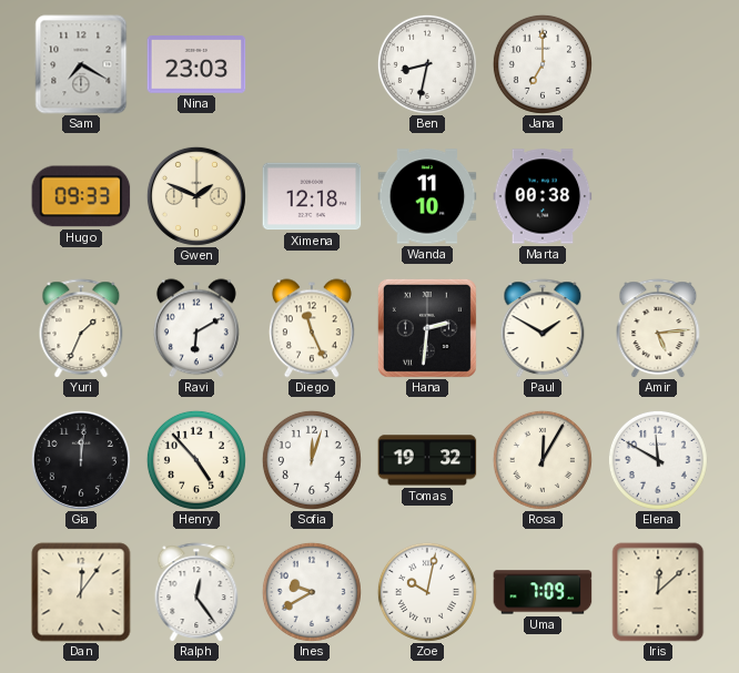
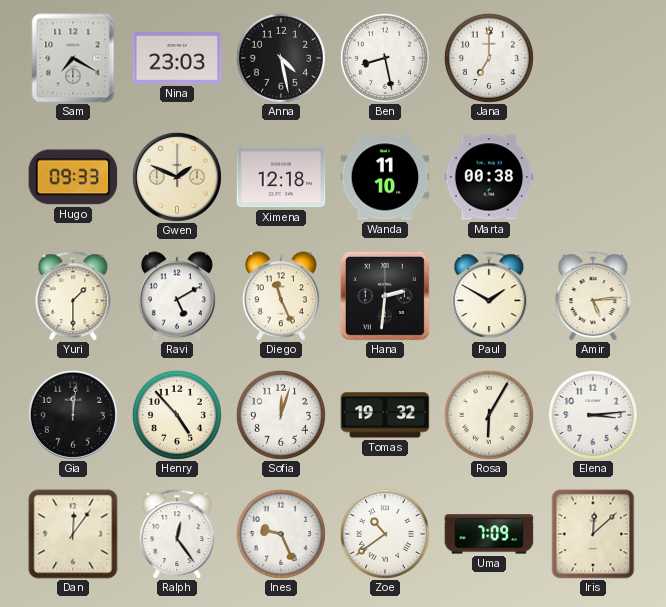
Anna: none -> 4:28 (281, 58)
Ben: 8:32 -> 8:28 (385, 58)
Yuri: 1:34 -> 1:30 (73, 296)
Ravi: 6:10 -> 5:10 (177, 296)
Rosa: 12:05 -> 6:05 (489, 415)
Elena: 11:50 -> 3:14 (593, 415)
Ines: 9:40 -> 9:26 (281, 534)
Zoe: 10:02 -> 10:39 (385, 534)
